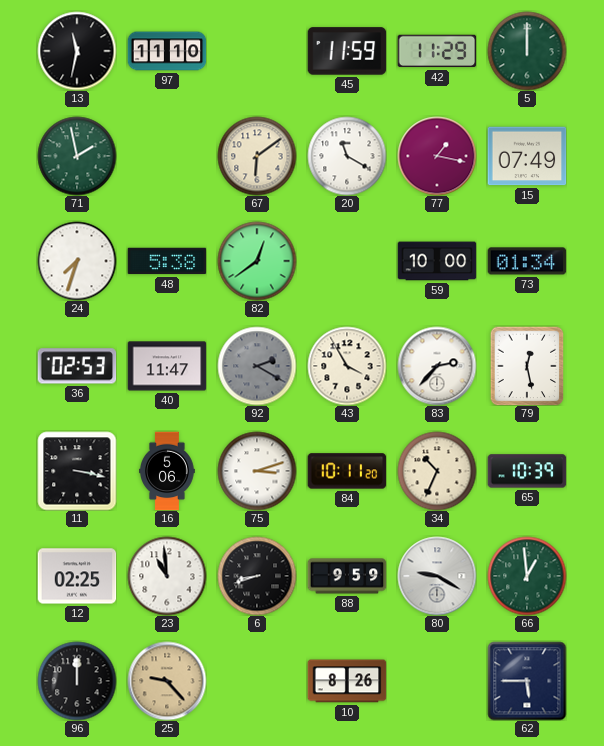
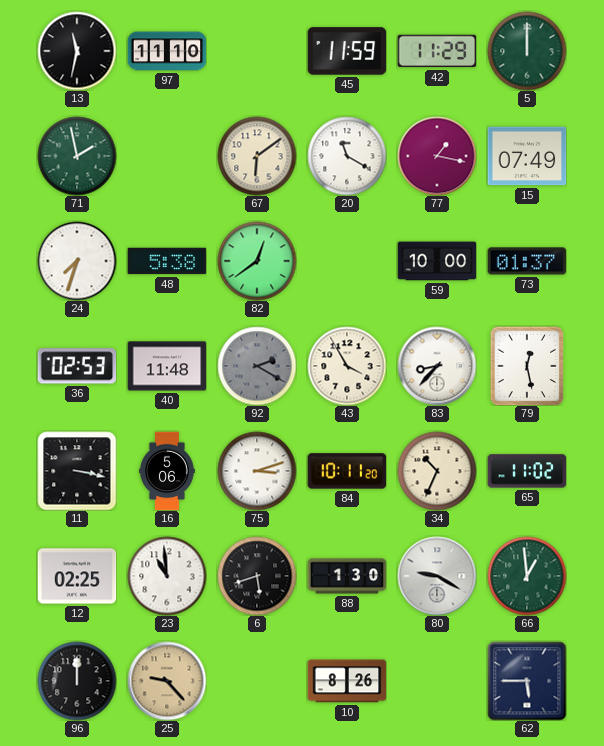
73: 01:34 -> 01:37 (527, 261)
40: 11:47 -> 11:48 (167, 366)
83: 2:37 -> 8:37 (437, 366)
65: 10:39 -> 11:02 (527, 471)
6: 8:42 -> 5:42 (257, 576)
88: 9:59 -> 1:30 (347, 576)
